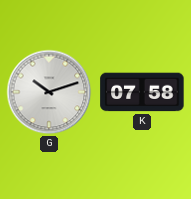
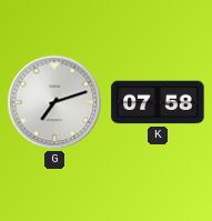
G: 10:12 -> 7:12 (54, 102)
